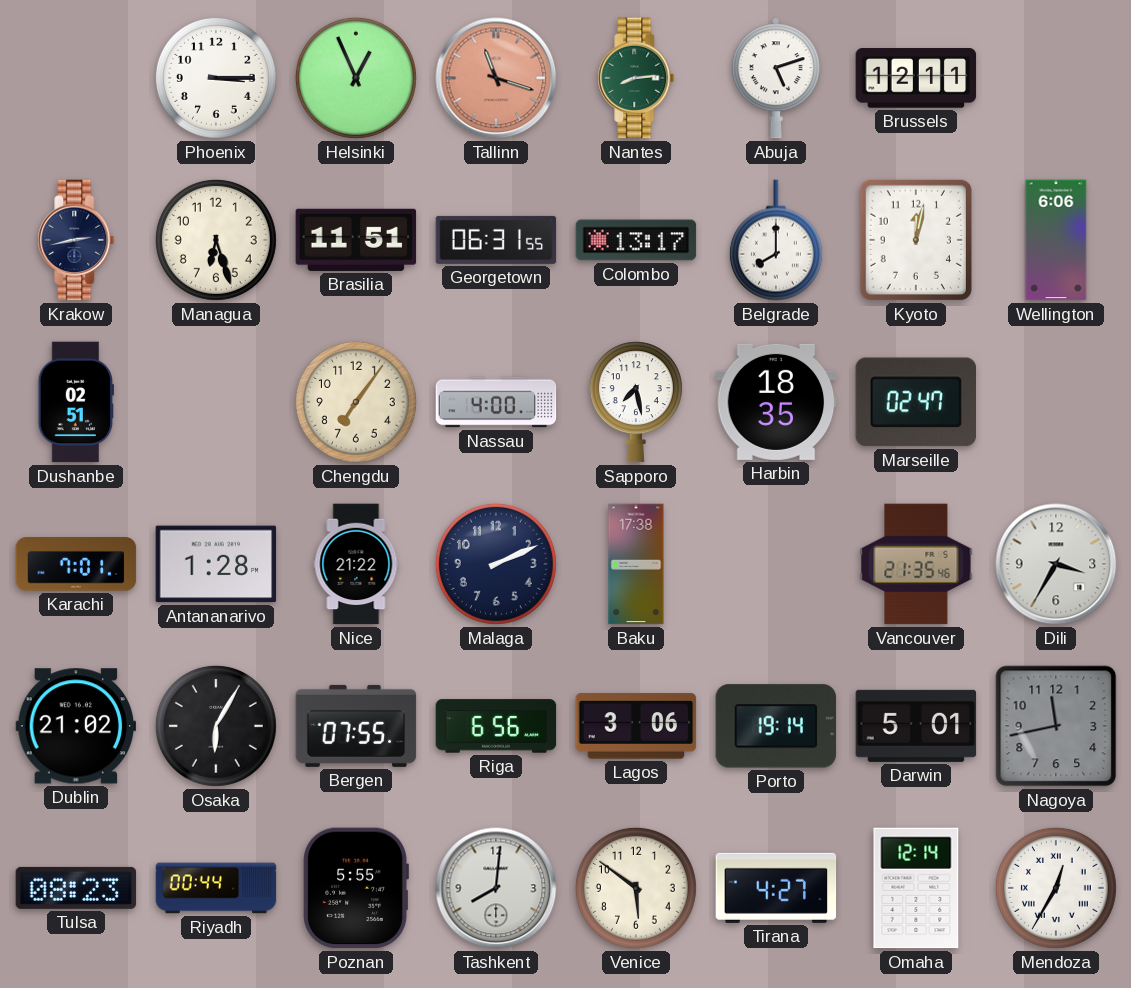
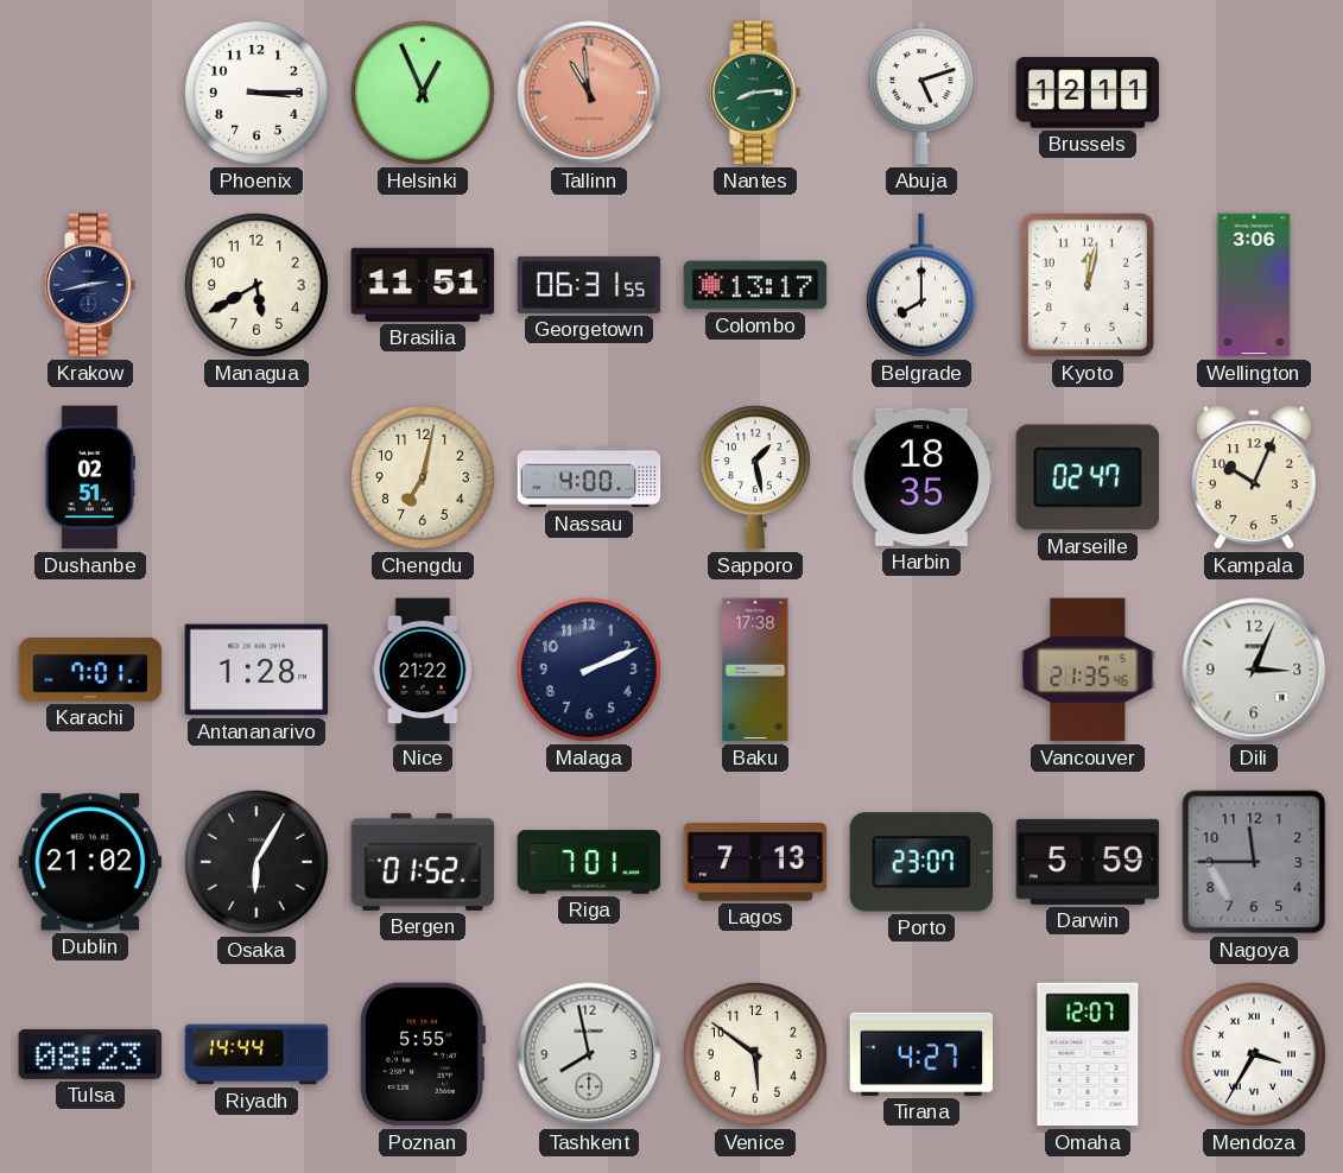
Tallinn: 11:18 -> 10:59 (589, 93)
Managua: 6:27 -> 5:40 (256, 285)
Wellington: 6:06 -> 3:06 (1254, 285)
Chengdu: 7:06 -> 7:02 (423, 477)
Sapporo: 7:28 -> 1:28 (755, 477)
Kampala: none -> 10:04 (1254, 477)
Dili: 3:35 -> 3:04 (1254, 670)
Bergen: 07:55 -> 01:52 (423, 862)
Riga: 6:56 -> 7:01 (589, 862)
Lagos: 3:06 -> 7:13 (755, 862)
Porto: 19:14 -> 23:07 (921, 862)
Darwin: 5:01 -> 5:59 (1088, 862)
Nagoya: 11:43 -> 11:45 (1254, 862)
Riyadh: 00:44 -> 14:44 (256, 1054)
Tashkent: 8:01 -> 7:58 (589, 1054)
Omaha: 12:14 -> 12:07 (1088, 1054)
Mendoza: 12:35 -> 3:35 (1254, 1054)
